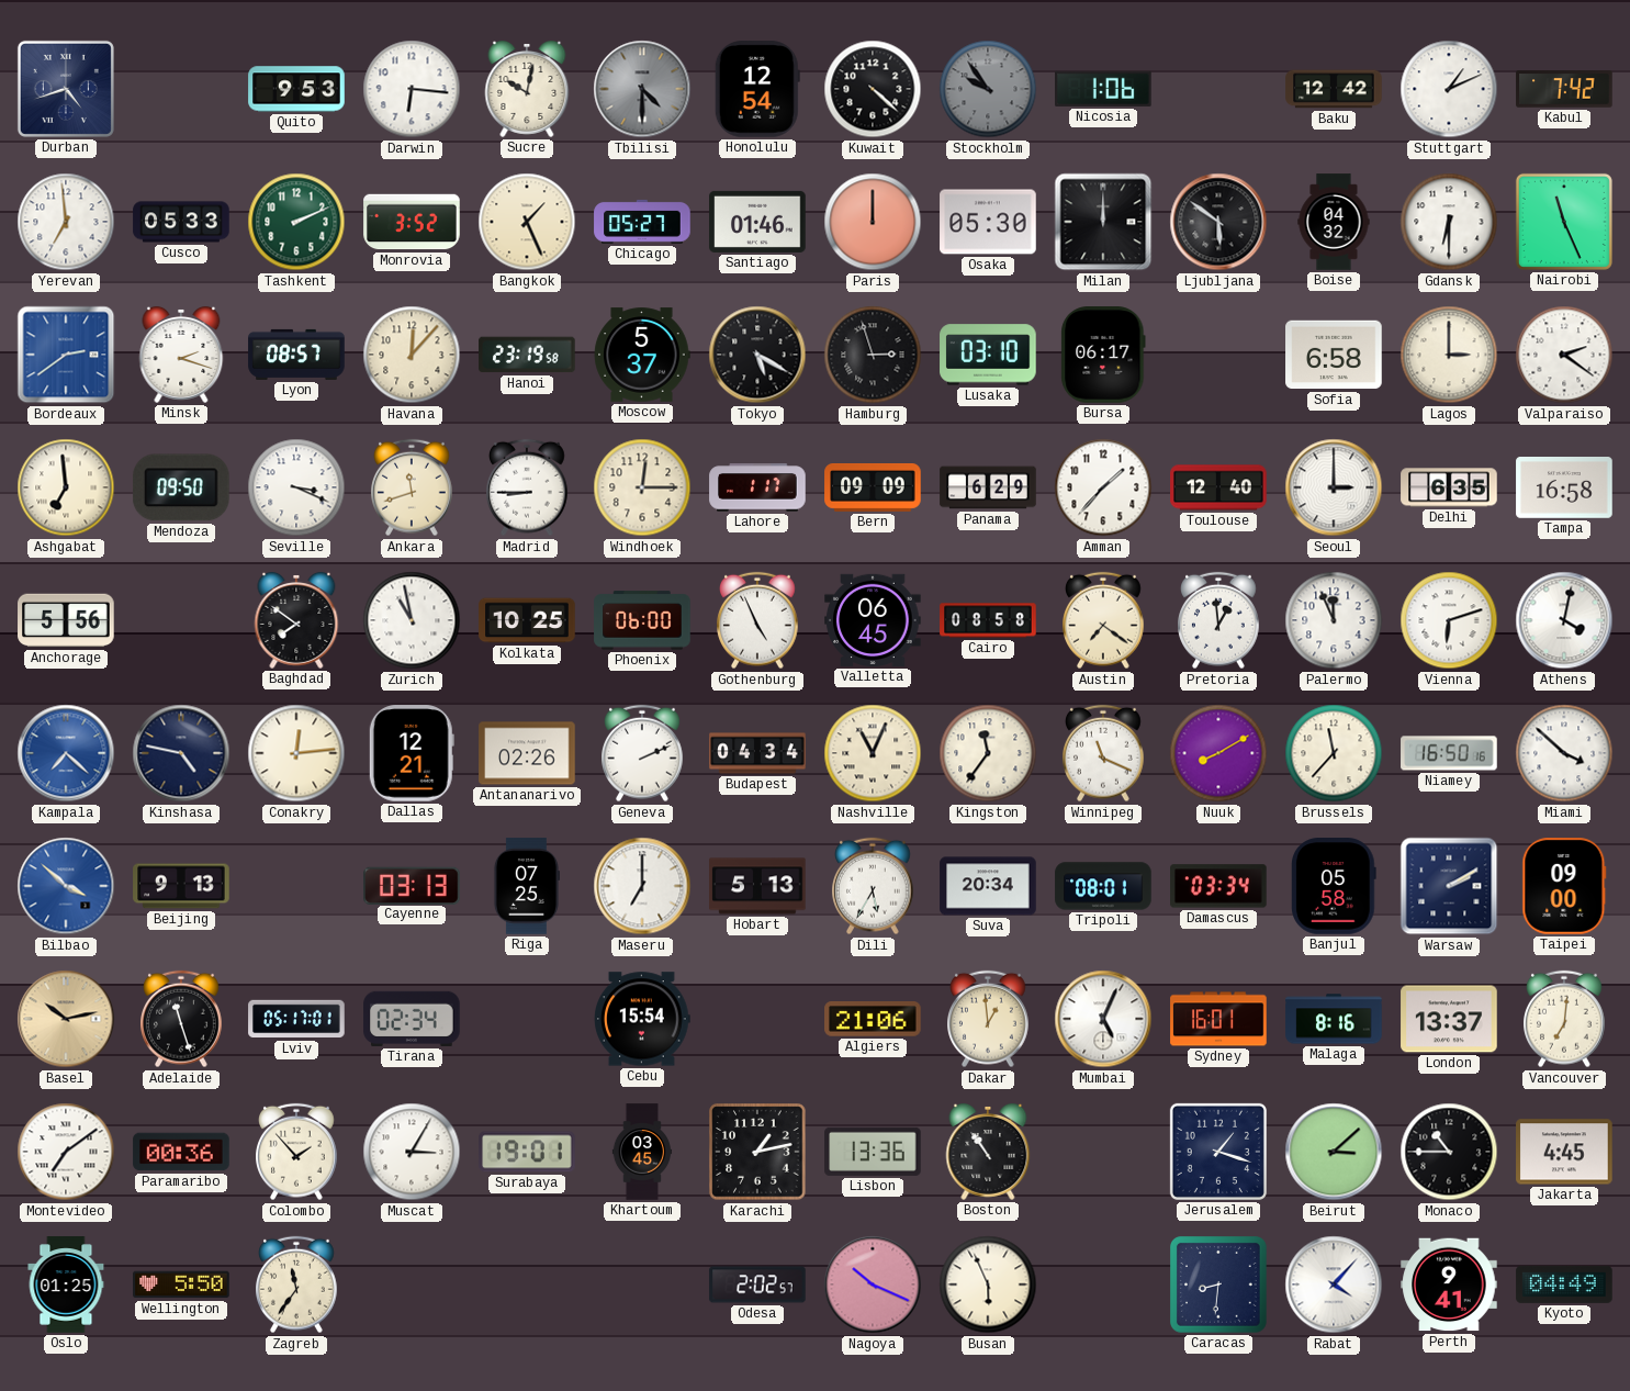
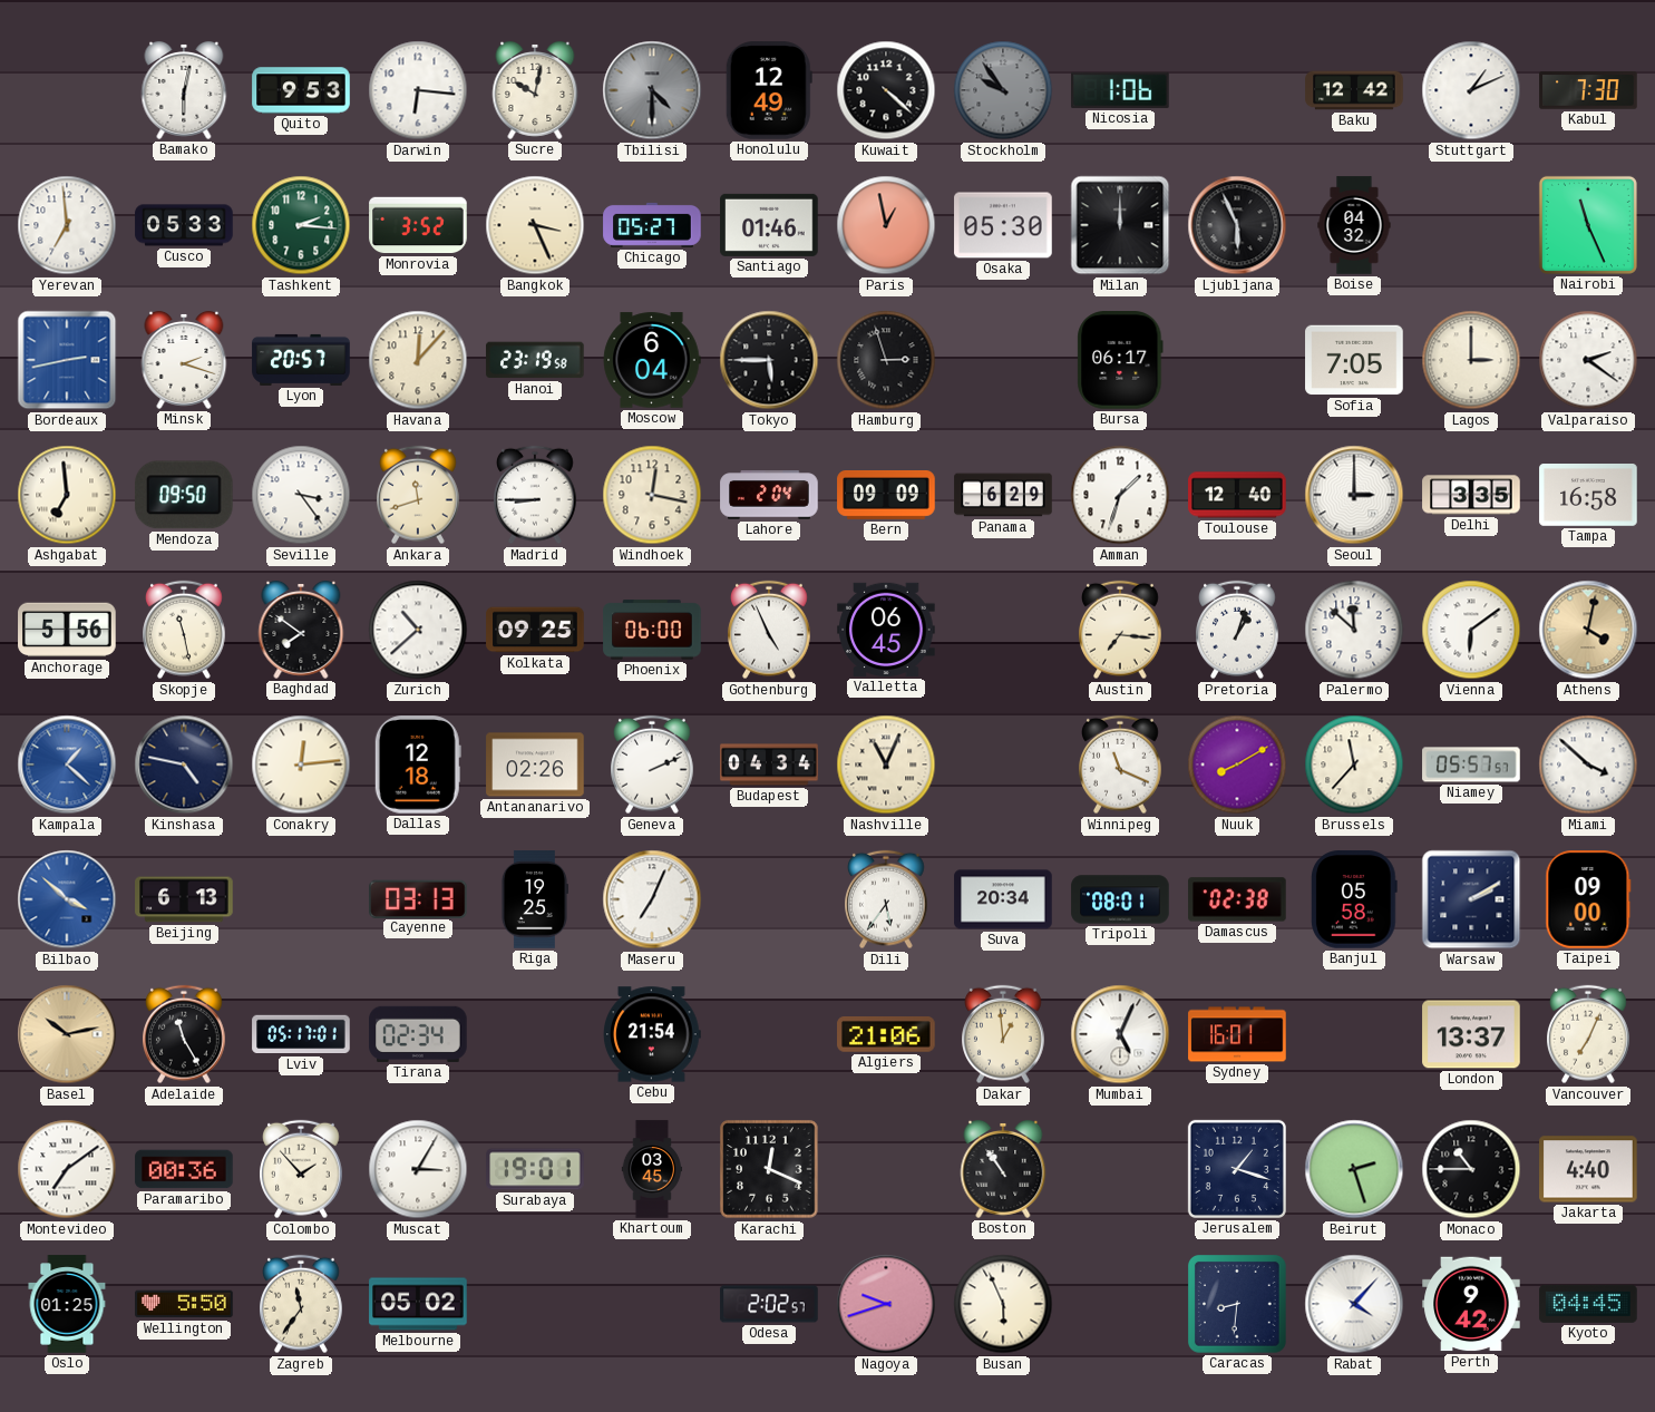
Durban: 4:42 -> none (66, 89)
Bamako: none -> 6:02 (184, 90)
Honolulu: 12:54 -> 12:49 (769, 90)
Kabul: 7:42 -> 7:30 (1588, 90)
Tashkent: 2:11 -> 2:16 (301, 225)
Bangkok: 1:26 -> 3:26 (535, 225)
Paris: 12:00 -> 12:58 (886, 225)
Ljubljana: 5:51 -> 5:56 (1237, 225)
Gdansk: 6:30 -> none (1449, 222)
Bordeaux: 2:39 -> 2:43 (67, 360)
Lyon: 08:57 -> 20:57 (301, 360)
Moscow: 5:37 -> 6:04 (652, 360)
Tokyo: 5:20 -> 5:45 (769, 360)
Lusaka: 03:10 -> none (988, 355)
Sofia: 6:58 -> 7:05 (1354, 360)
Seville: 3:19 -> 3:24 (301, 495)
Windhoek: 12:15 -> 12:17 (652, 495)
Lahore: 1:17 -> 2:04 (769, 495)
Amman: 1:37 -> 1:33 (1120, 495)
Delhi: 6:35 -> 3:35 (1471, 495)
Skopje: none -> 11:28 (185, 630)
Zurich: 10:58 -> 10:38 (418, 630)
Kolkata: 10:25 -> 09:25 (535, 630)
Cairo: 08:58 -> none (988, 620)
Austin: 7:21 -> 7:16 (1121, 630)
Pretoria: 12:59 -> 1:03 (1238, 630)
Palermo: 11:56 -> 11:52 (1354, 630)
Vienna: 6:12 -> 6:09 (1471, 630)
Athens dial: white -> champagne (1588, 630)
Kampala: 7:22 -> 1:22 (67, 765)
Dallas: 12:21 -> 12:18 (418, 765)
Kingston: 11:36 -> none (988, 753)
Niamey: 16:50 -> 05:57 (1471, 765)
Beijing: 9:13 -> 6:13 (184, 899)
Riga: 07:25 -> 19:25 (534, 899)
Maseru: 7:00 -> 7:04 (652, 899)
Hobart: 5:13 -> none (757, 886)
Dili: 5:35 -> 5:36 (887, 899)
Damascus: 03:34 -> 02:38 (1237, 899)
Adelaide: 11:27 -> 11:25 (185, 1034)
Cebu: 15:54 -> 21:54 (652, 1034)
Malaga: 8:16 -> none (1334, 1019)
Vancouver: 7:01 -> 7:04 (1589, 1034)
Karachi: 1:13 -> 12:19 (769, 1169)
Lisbon: 13:36 -> none (873, 1152)
Beirut: 3:08 -> 2:27 (1354, 1169)
Jakarta: 4:45 -> 4:40 (1588, 1169)
Melbourne: none -> 05:02 (418, 1304)
Nagoya: 10:19 -> 9:42 (886, 1304)
Perth: 9:41 -> 9:42 (1471, 1304)
Kyoto: 04:49 -> 04:45 (1588, 1304)
